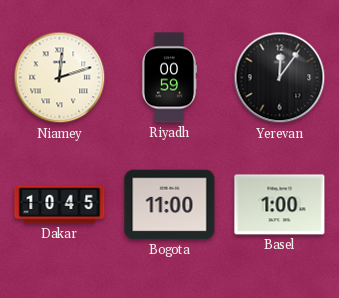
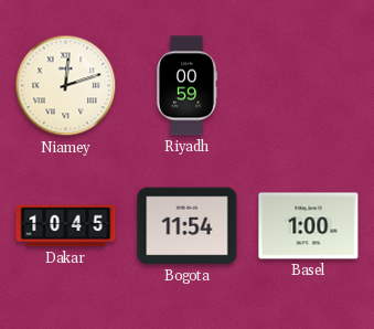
Yerevan: 12:06 -> none (280, 78)
Bogota: 11:00 -> 11:54 (188, 226)
